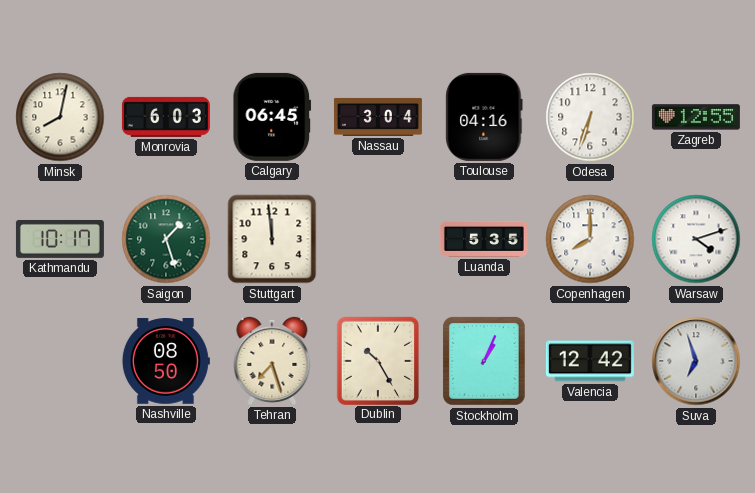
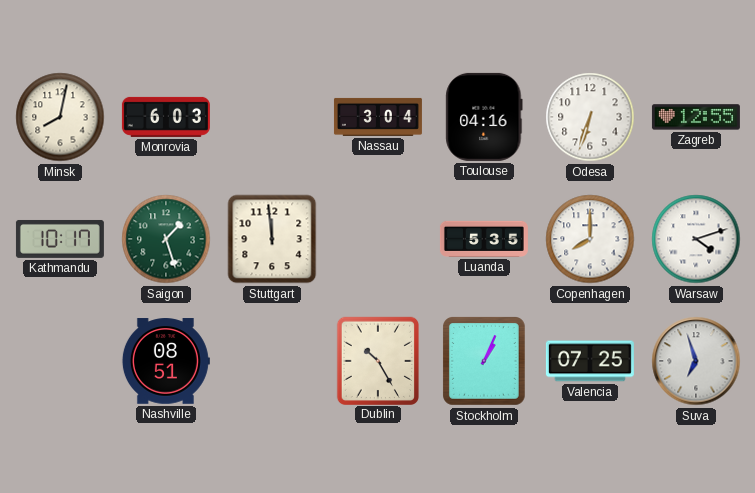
Calgary: 06:45 -> none (272, 117)
Nashville: 08:50 -> 08:51 (166, 361)
Tehran: 7:27 -> none (272, 361)
Valencia: 12:42 -> 07:25 (590, 361)
